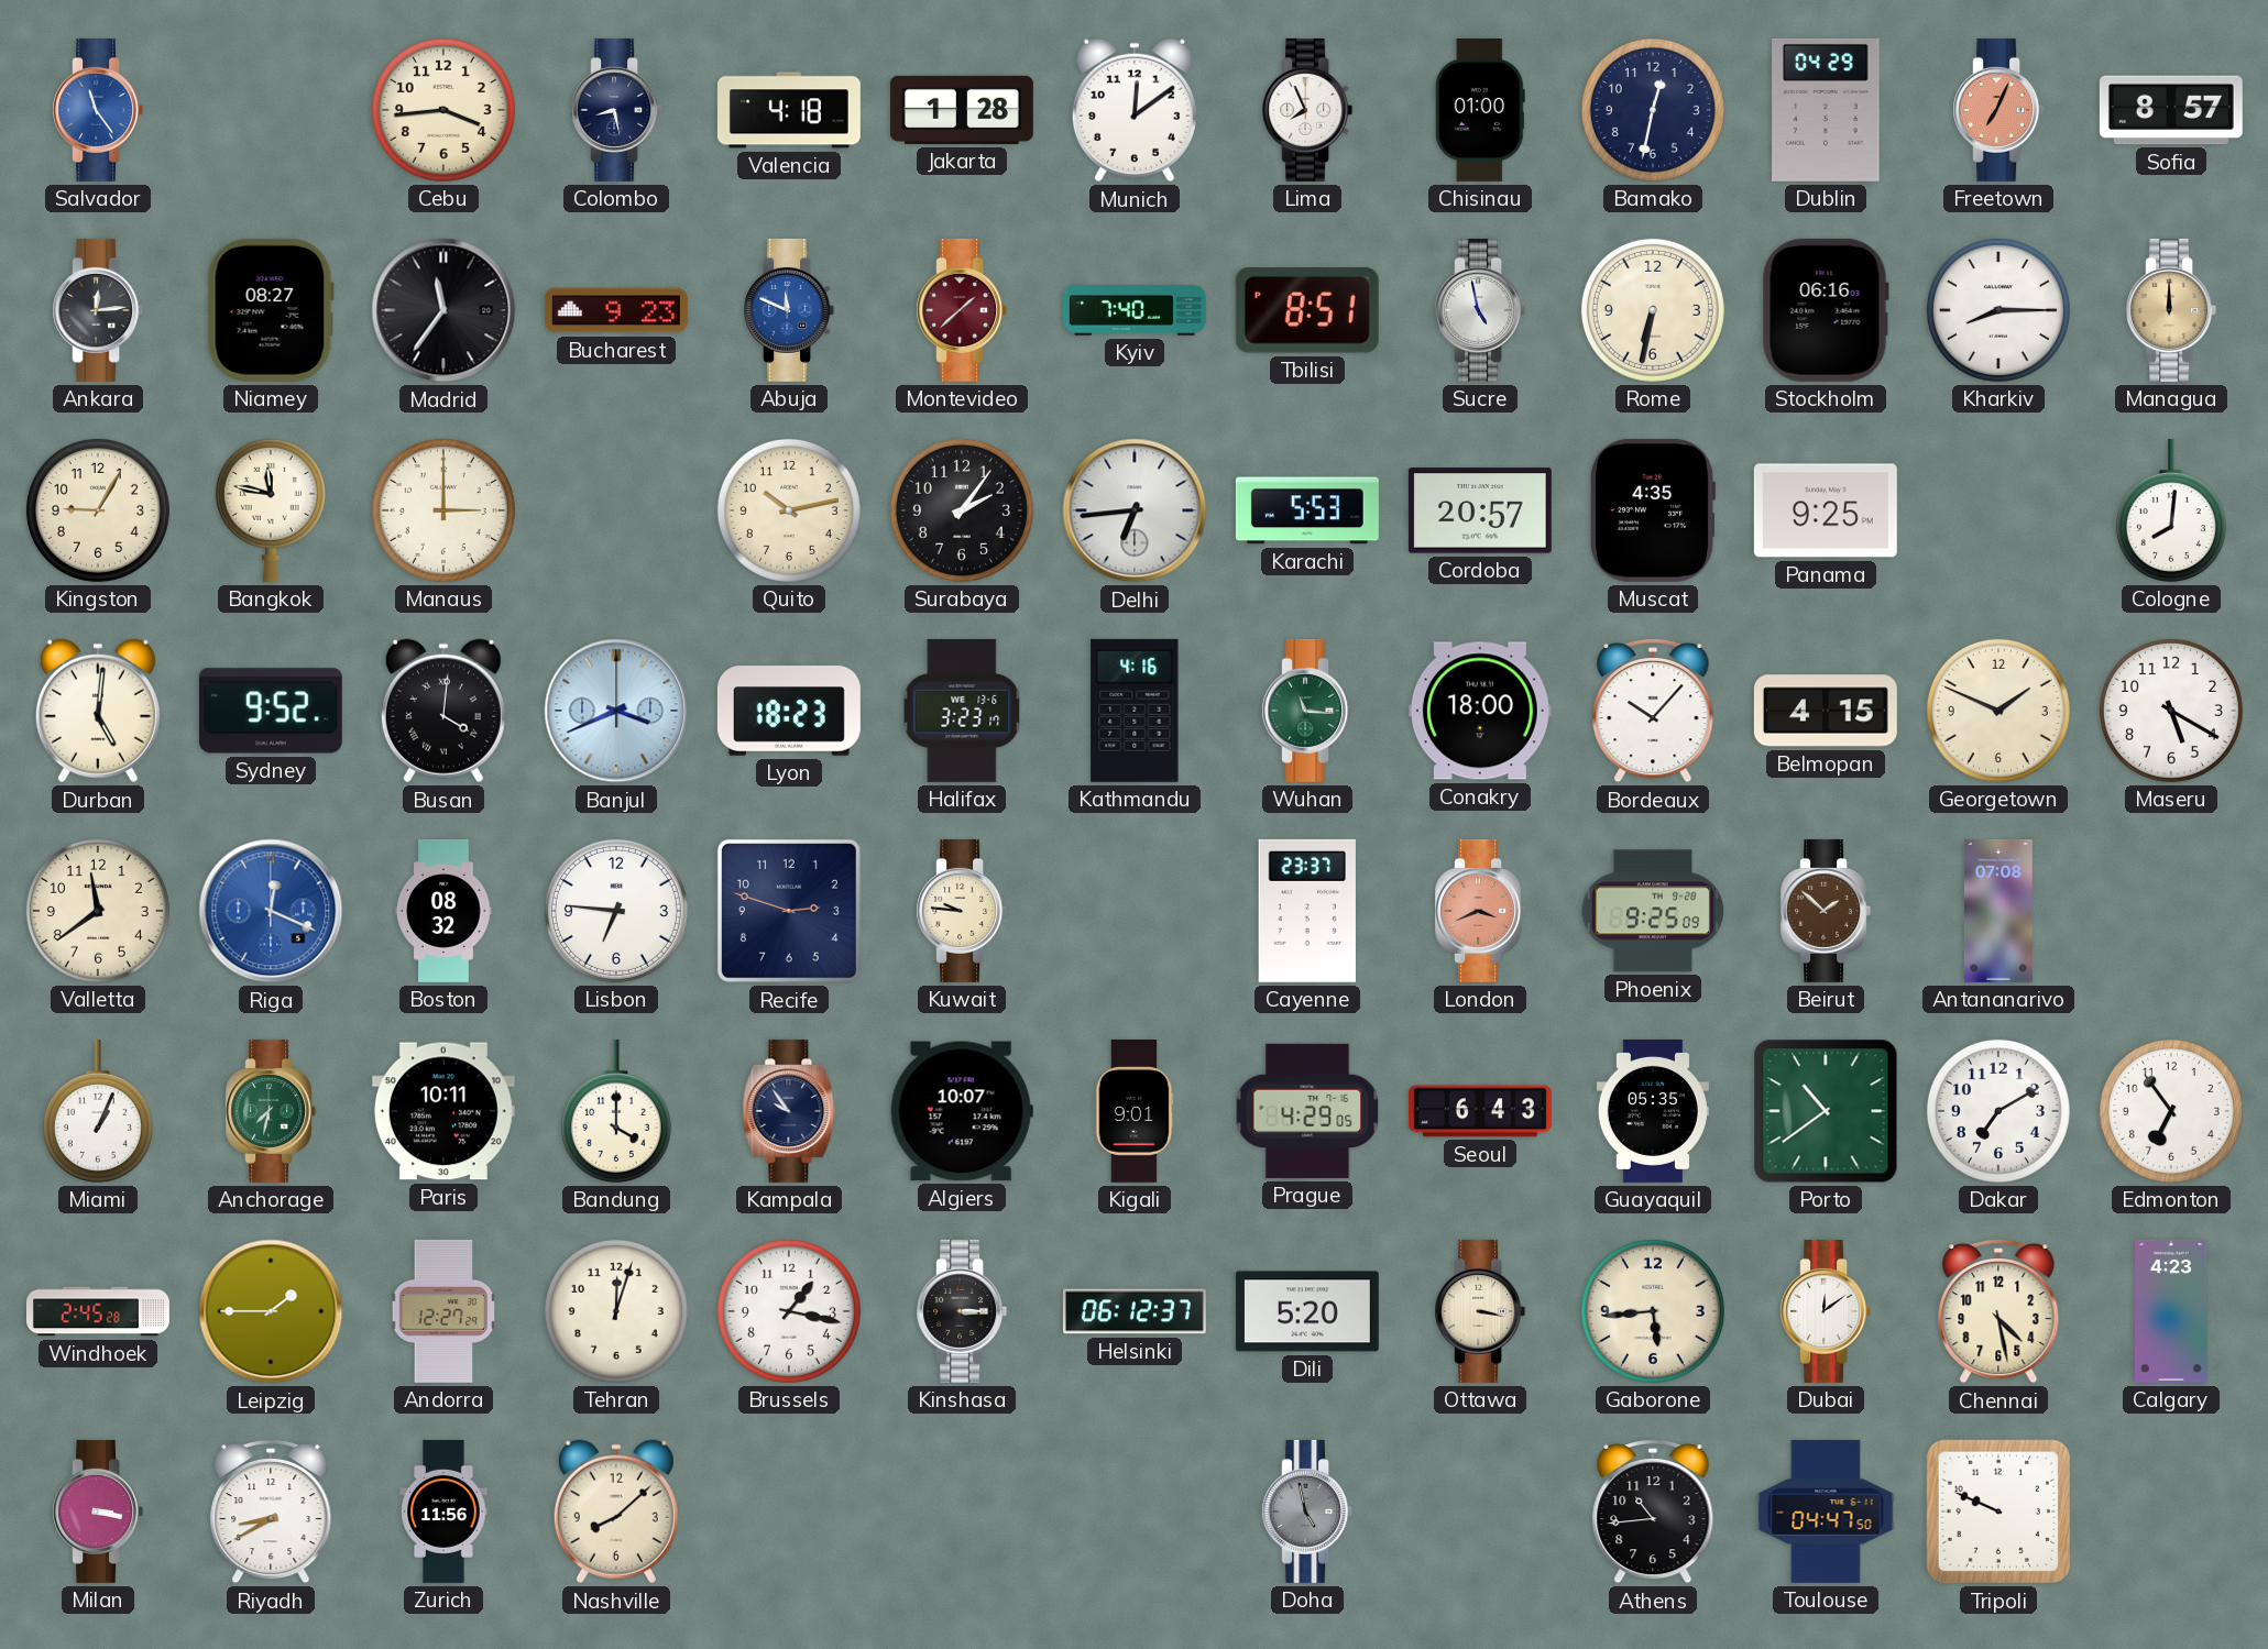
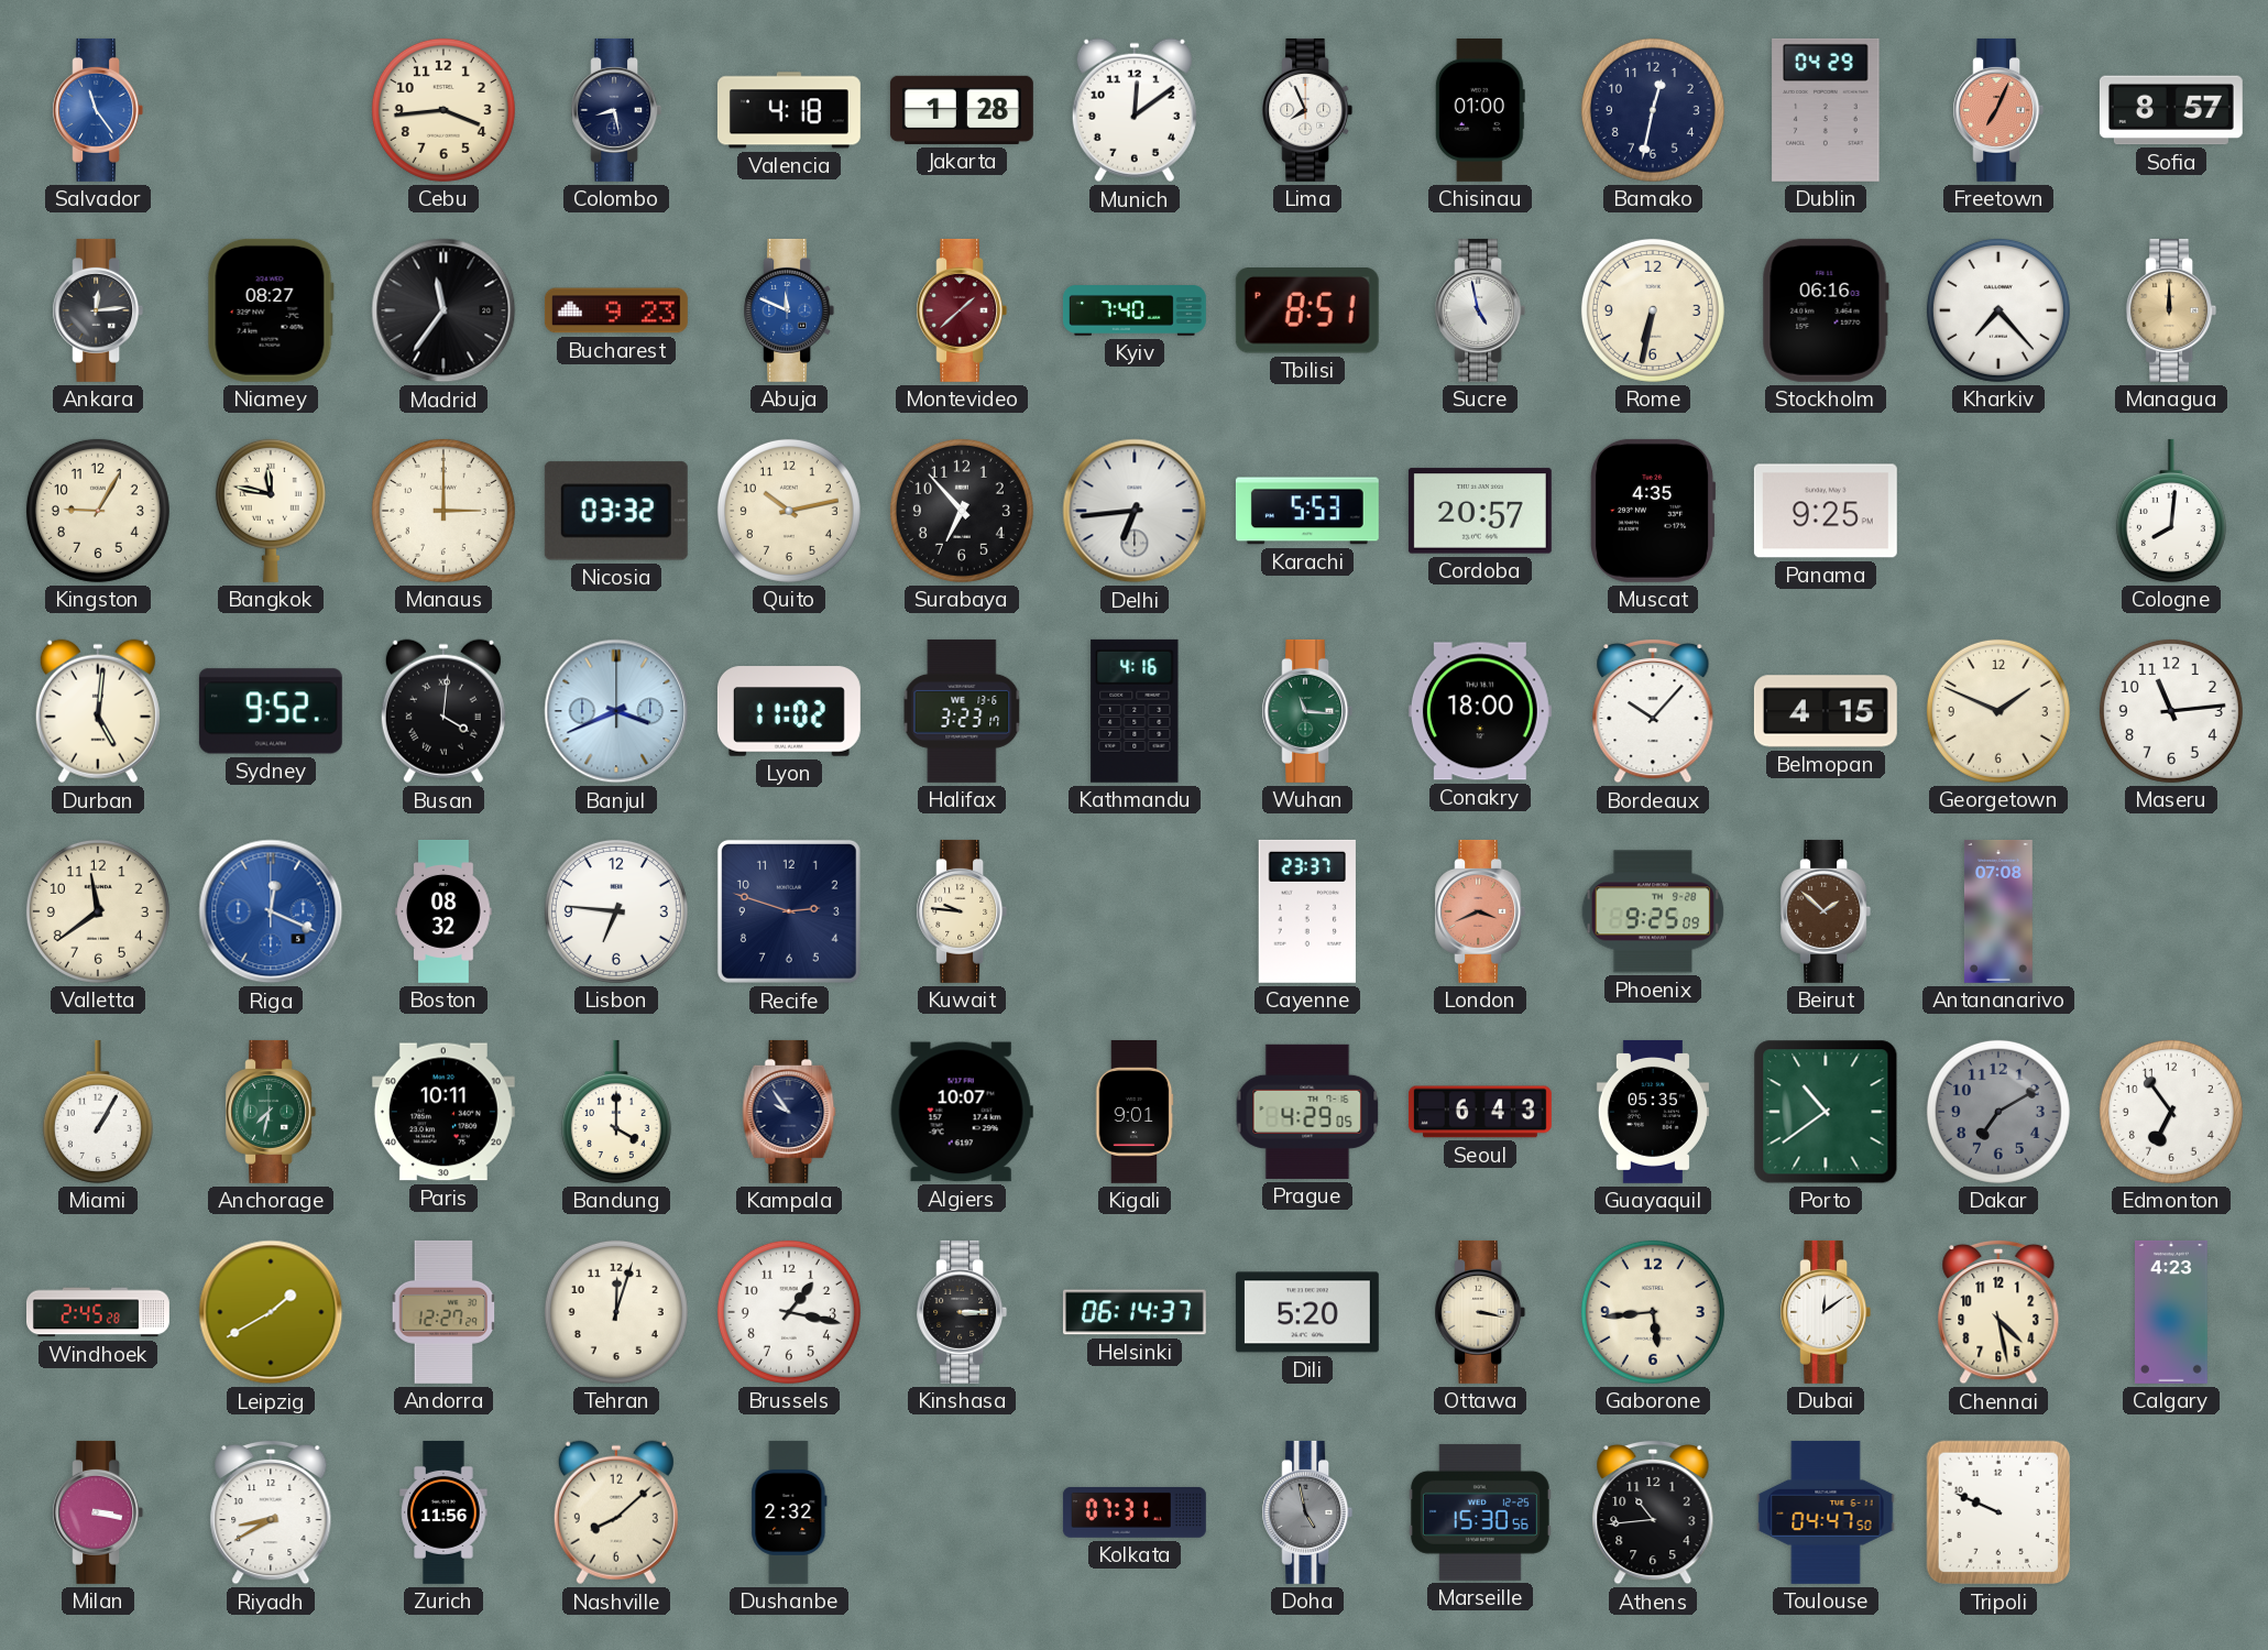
Kharkiv: 8:15 -> 7:23 (1998, 310)
Nicosia: none -> 03:32 (616, 511)
Surabaya: 2:06 -> 6:53 (962, 511)
Lyon: 18:23 -> 11:02 (789, 711)
Maseru: 5:20 -> 11:14 (2171, 711)
Miami: 1:04 -> 1:05 (98, 1112)
Dakar dial: white -> grey (1998, 1112)
Leipzig: 1:45 -> 1:40 (271, 1312)
Helsinki: 06:12 -> 06:14 (1135, 1312)
Dushanbe: none -> 2:32 (789, 1512)
Kolkata: none -> 07:31 (1135, 1512)
Marseille: none -> 15:30 (1480, 1512)
